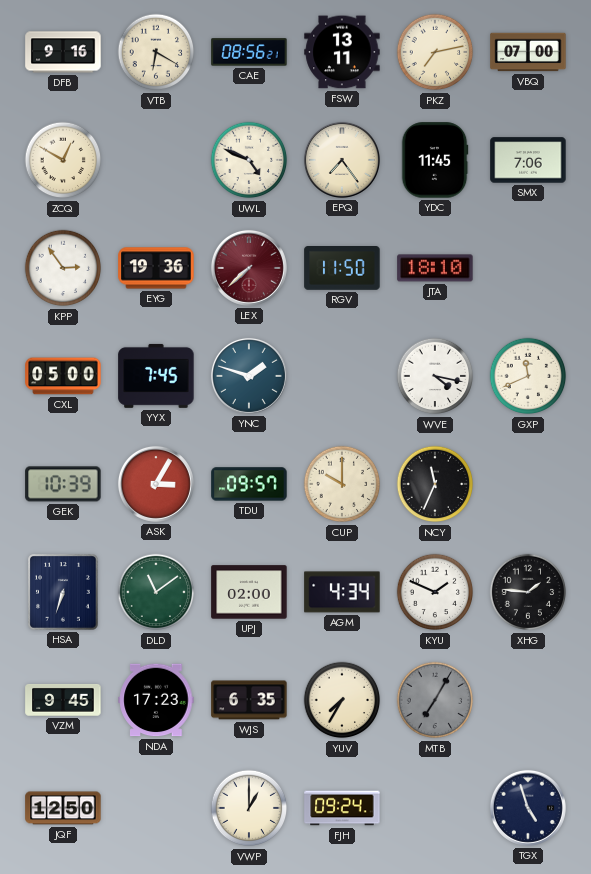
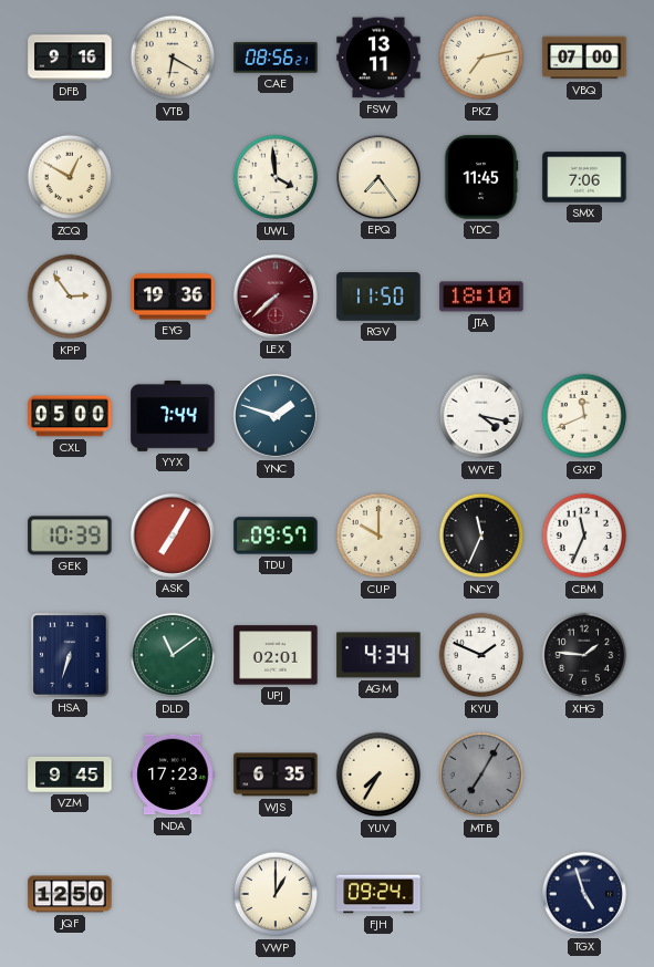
UWL: 4:49 -> 3:59 (276, 177)
YYX: 7:45 -> 7:44 (173, 416)
ASK: 3:05 -> 7:05 (173, 536)
CBM: none -> 11:34 (584, 536)
UPJ: 02:00 -> 02:01 (276, 655)
